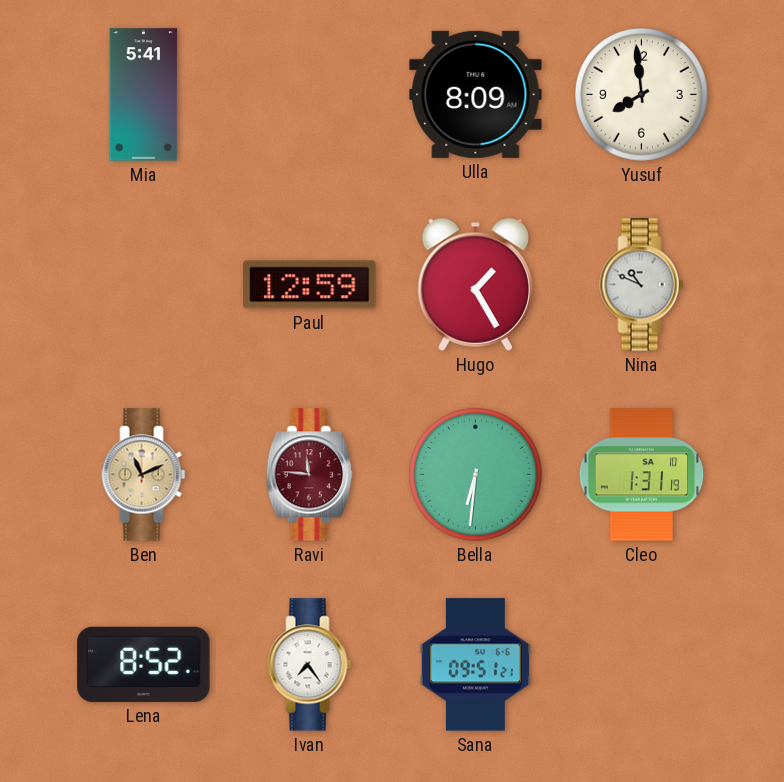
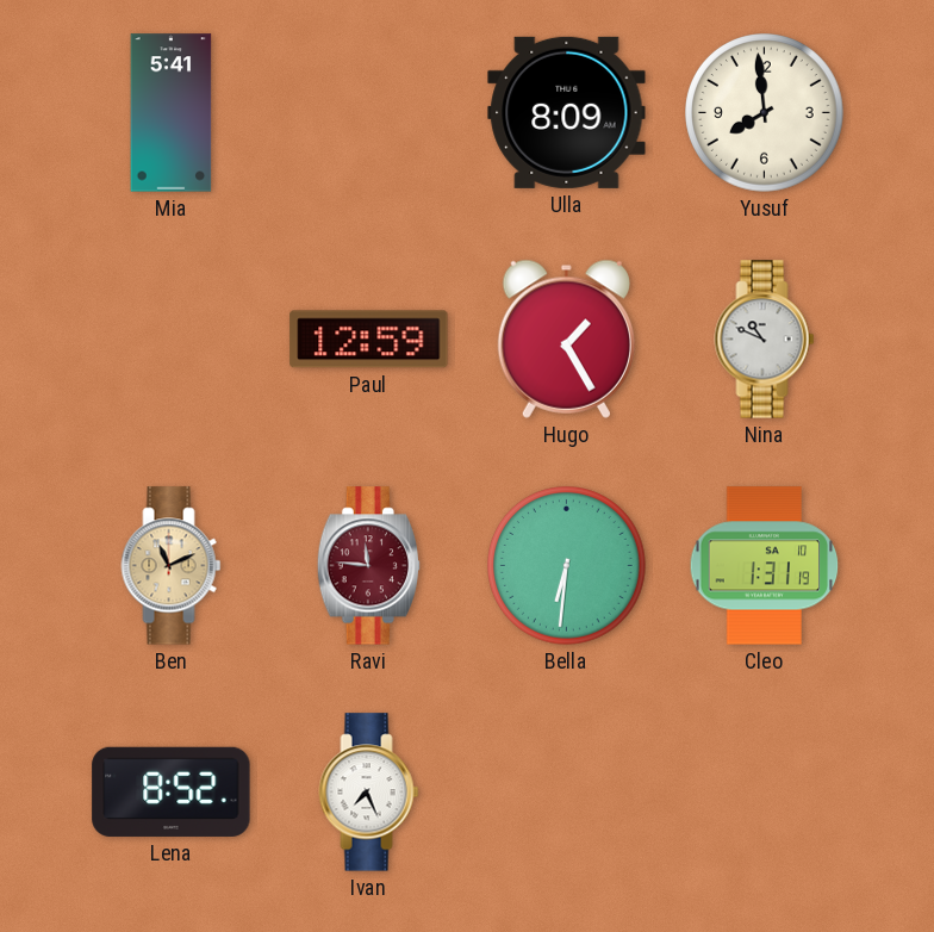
Ivan: 7:24 -> 7:26 (369, 793)
Sana: 09:51 -> none (475, 665)
